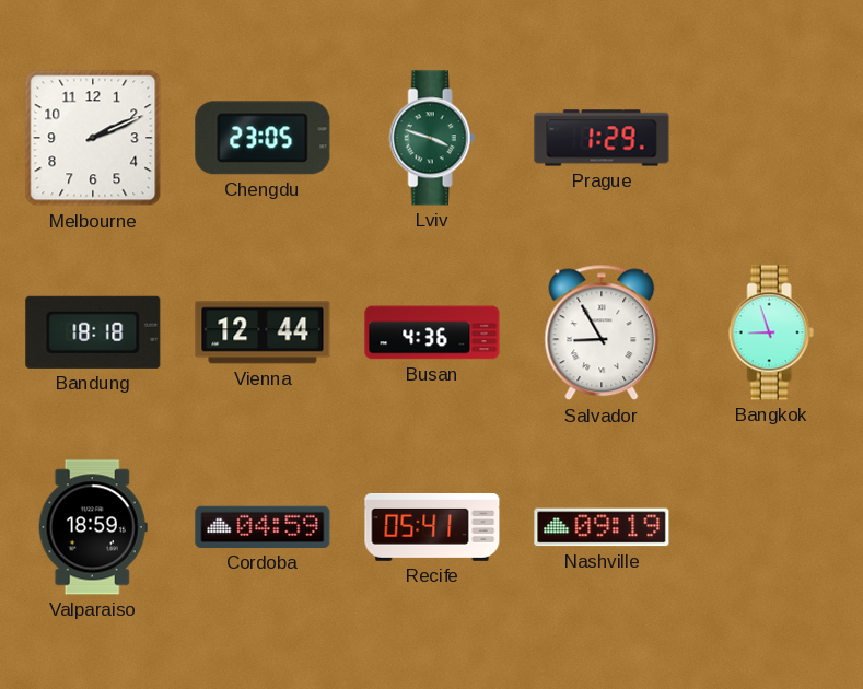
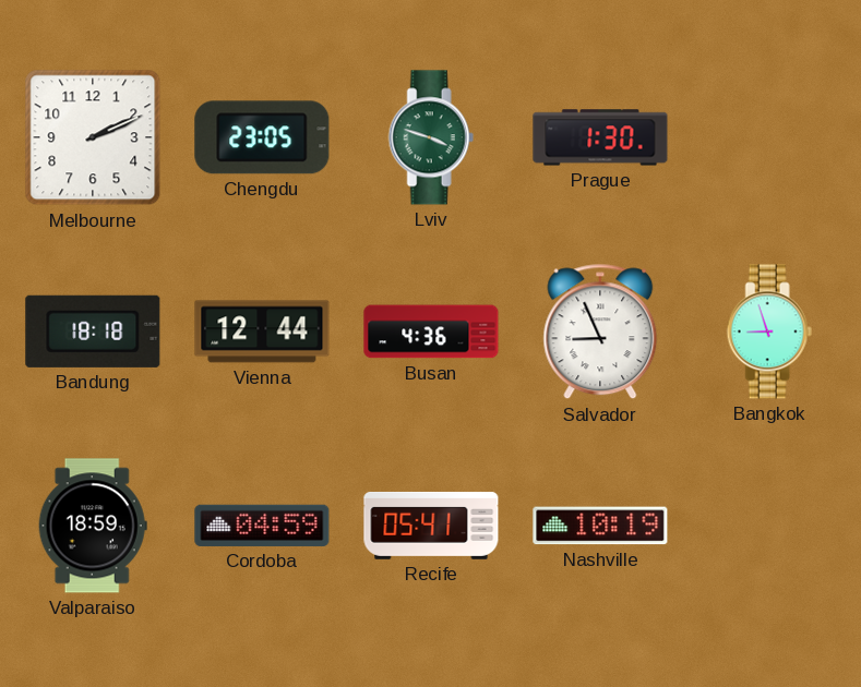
Prague: 1:29 -> 1:30 (600, 137)
Salvador: 8:55 -> 8:56 (600, 332)
Nashville: 09:19 -> 10:19 (600, 526)
